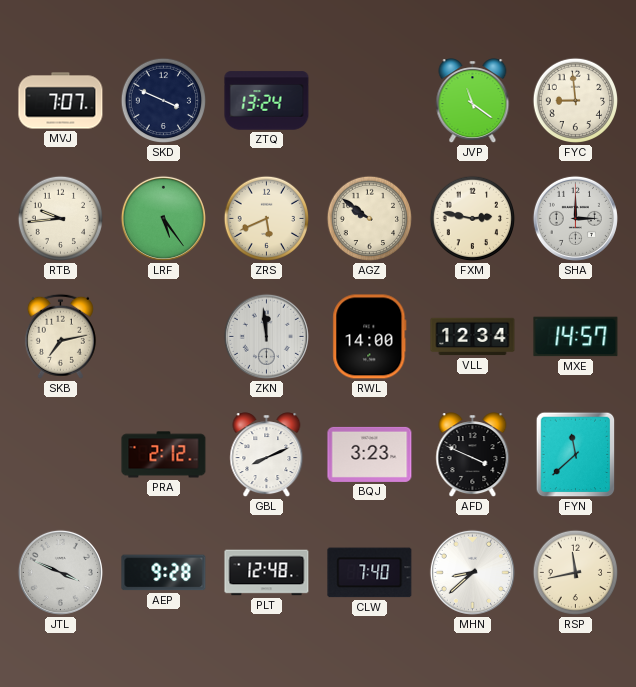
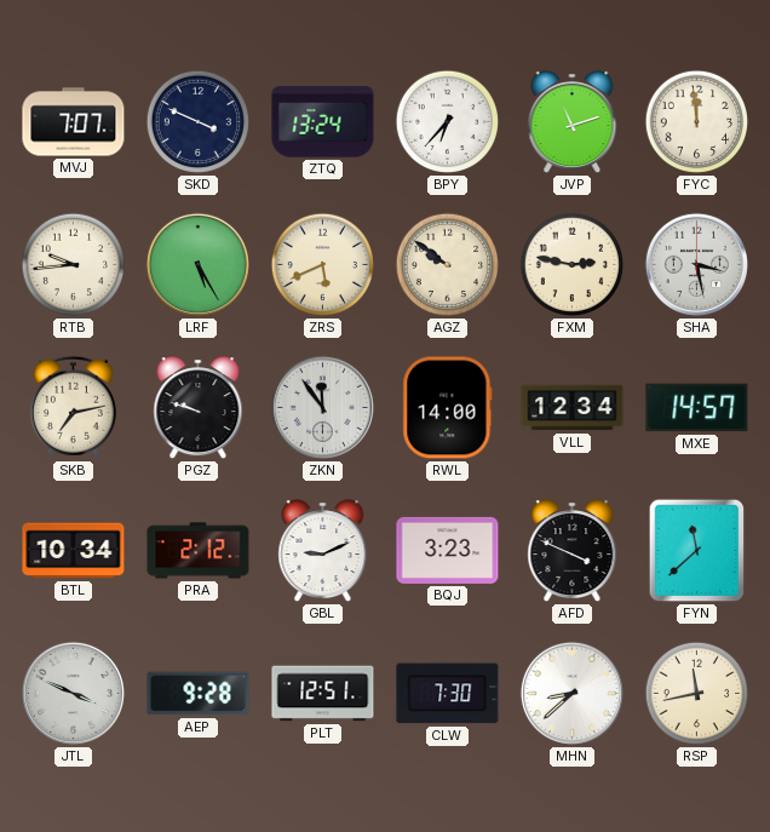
BPY: none -> 6:37 (448, 122)
JVP: 11:21 -> 11:12 (573, 122)
FYC: 8:59 -> 11:59 (697, 122)
LRF: 5:24 -> 5:25 (197, 264)
SHA: 3:00 -> 3:28 (696, 264)
PGZ: none -> 9:48 (199, 408)
ZKN: 11:59 -> 11:54 (322, 407)
BTL: none -> 10:34 (74, 551)
GBL: 8:11 -> 9:11 (323, 551)
PLT: 12:48 -> 12:51 (323, 694)
CLW: 7:40 -> 7:30 (448, 694)
